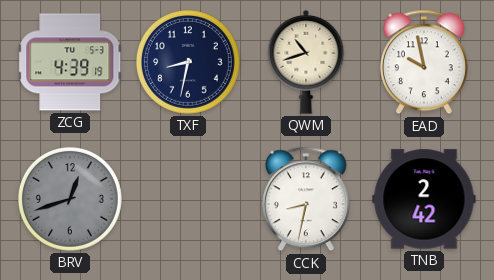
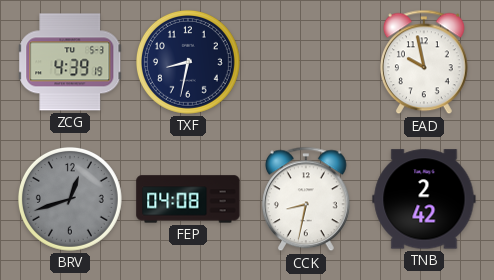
QWM: 10:42 -> none (306, 62)
FEP: none -> 04:08 (188, 199)
